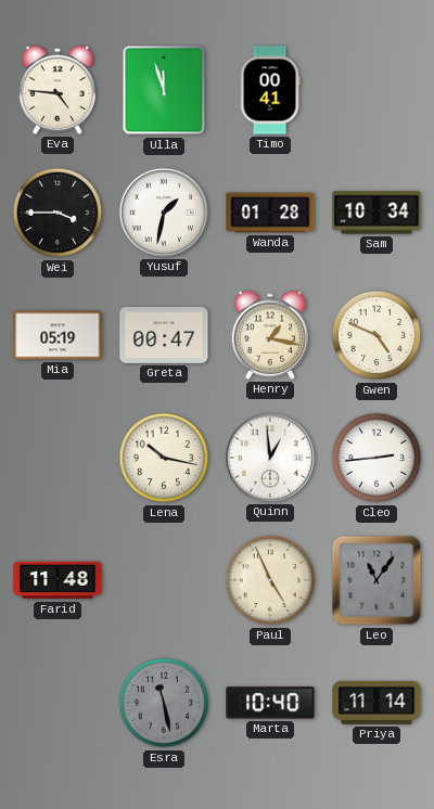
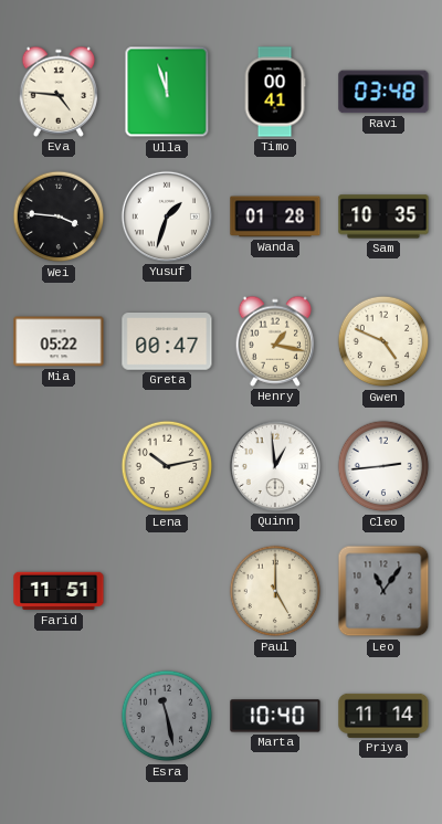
Ravi: none -> 03:48 (383, 92)
Wei: 3:45 -> 3:46 (59, 216)
Yusuf: 1:32 -> 1:33 (167, 216)
Sam: 10:34 -> 10:35 (383, 216)
Mia: 05:19 -> 05:22 (59, 341)
Lena: 10:17 -> 10:13 (167, 466)
Farid: 11:48 -> 11:51 (59, 591)
Paul: 4:56 -> 5:00 (275, 591)
